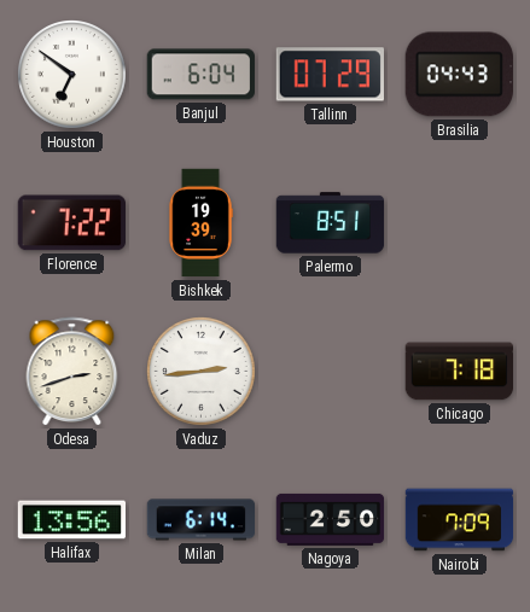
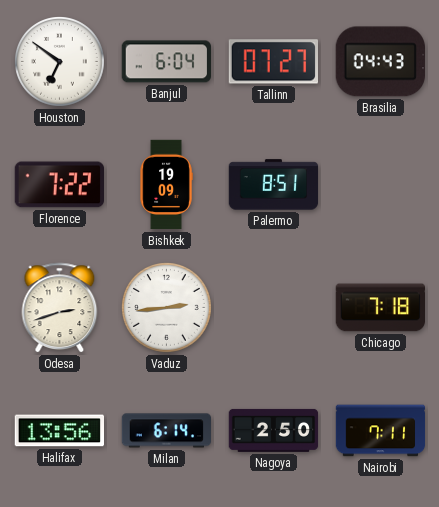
Tallinn: 07:29 -> 07:27 (273, 62)
Bishkek: 19:39 -> 19:09 (166, 185)
Nairobi: 7:09 -> 7:11 (381, 431)
